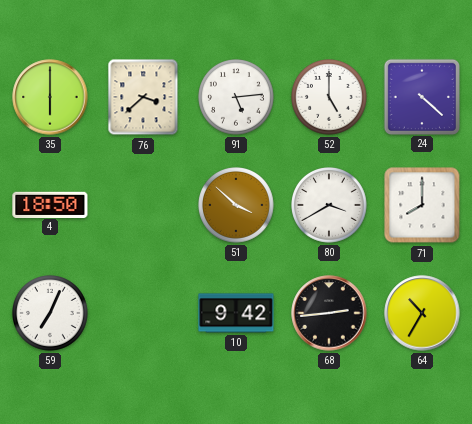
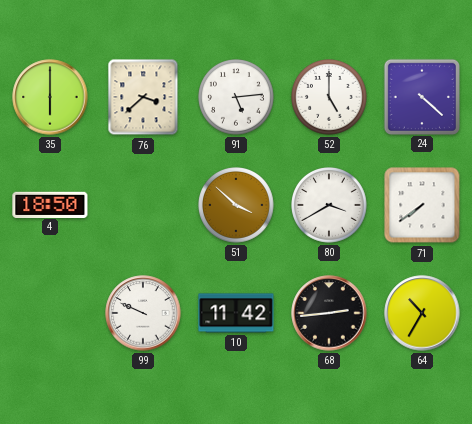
71: 8:00 -> 7:39 (422, 205)
59: 7:04 -> none (51, 314)
99: none -> 9:49 (143, 313)
10: 9:42 -> 11:42 (236, 313)
